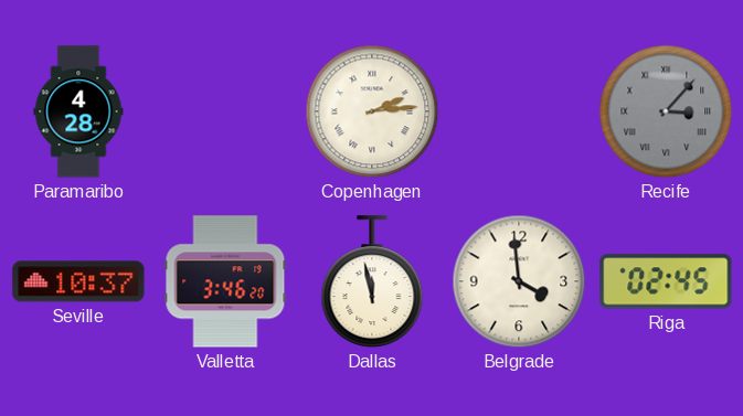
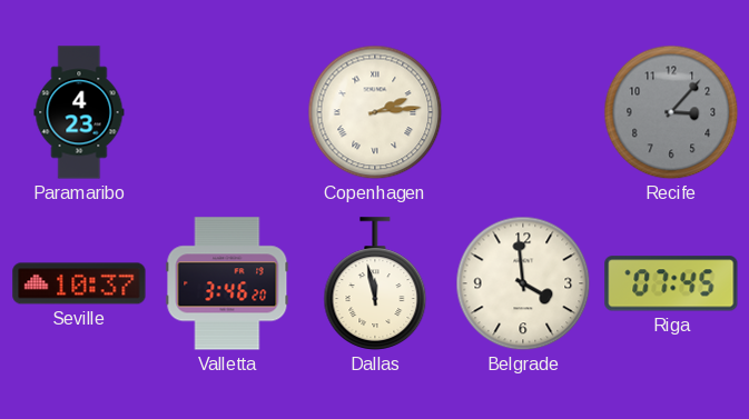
Paramaribo: 4:28 -> 4:23 (79, 112)
Recife numerals: Roman -> Arabic (671, 112)
Riga: 02:45 -> 07:45 (671, 283)
